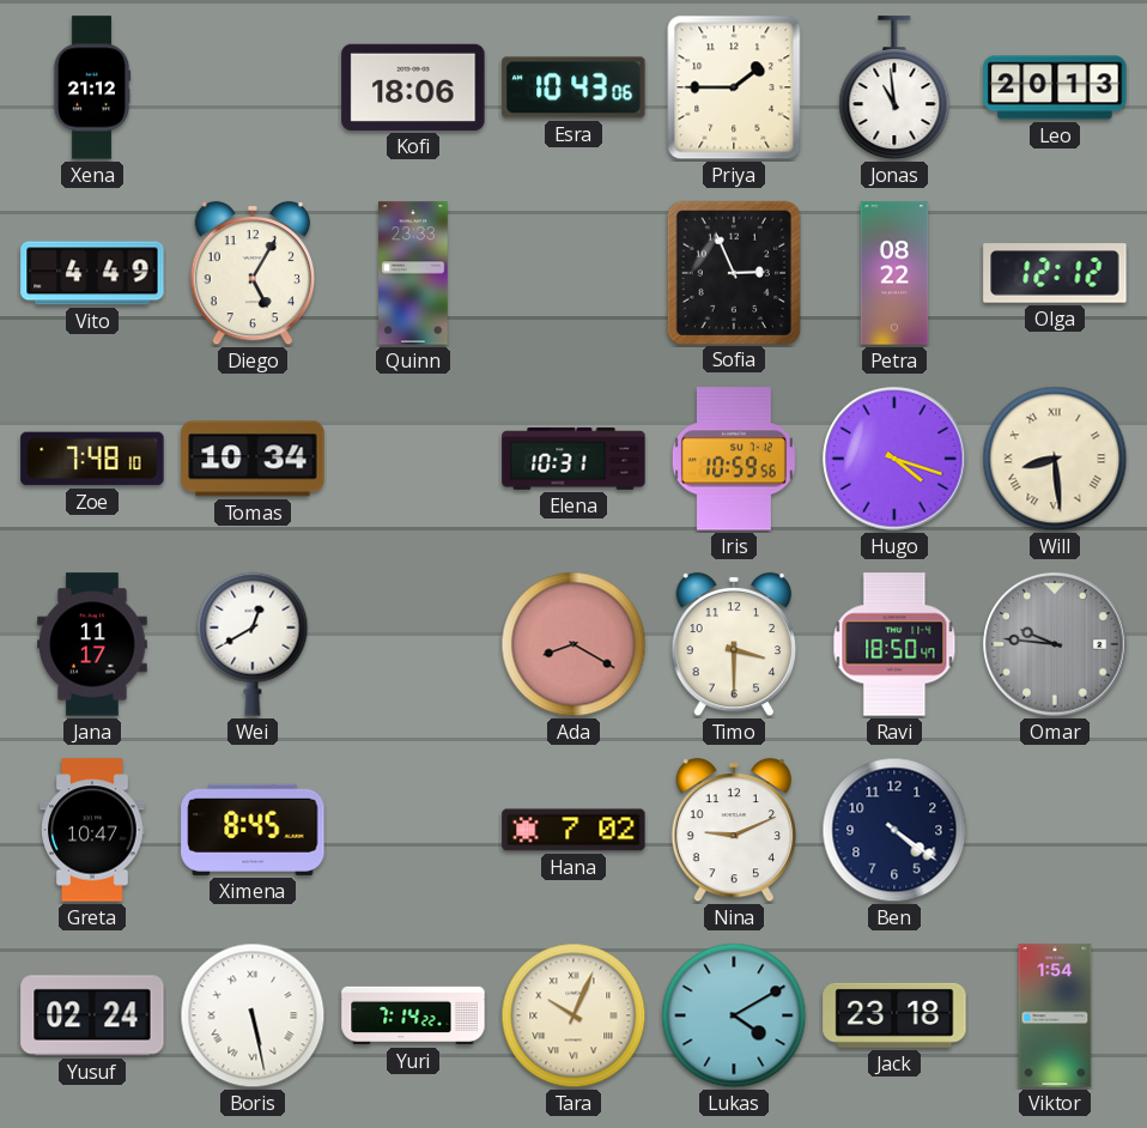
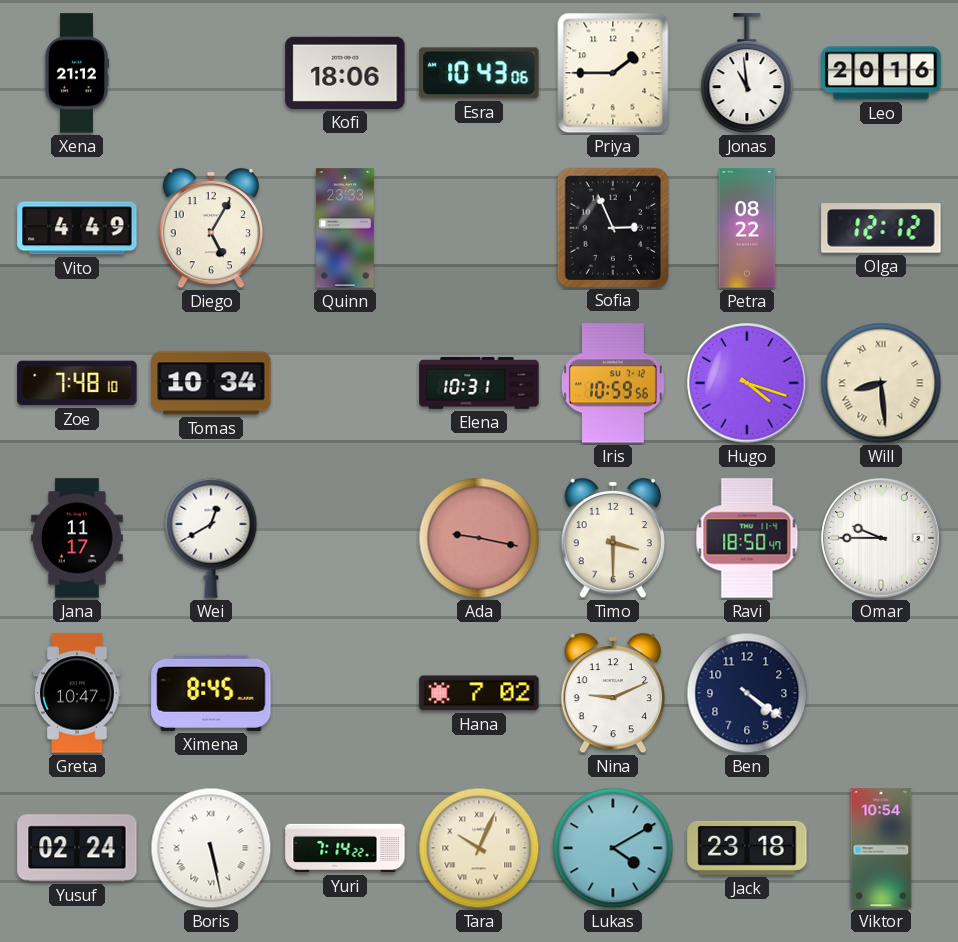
Leo: 20:13 -> 20:16 (881, 73)
Ada: 8:20 -> 9:17 (479, 538)
Omar: 9:46 -> 9:45 (881, 538)
Omar dial: grey -> white (881, 538)
Viktor: 1:54 -> 10:54 (881, 848)
